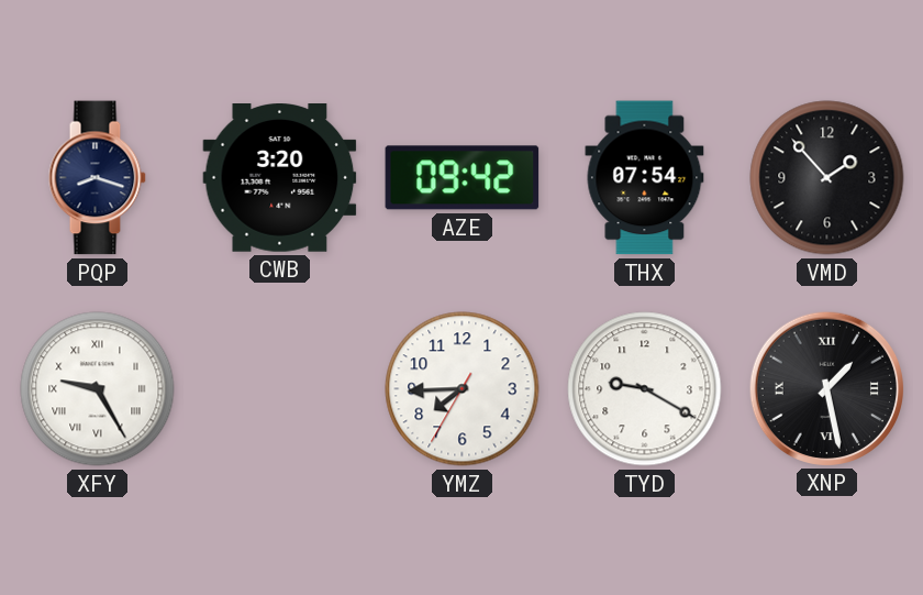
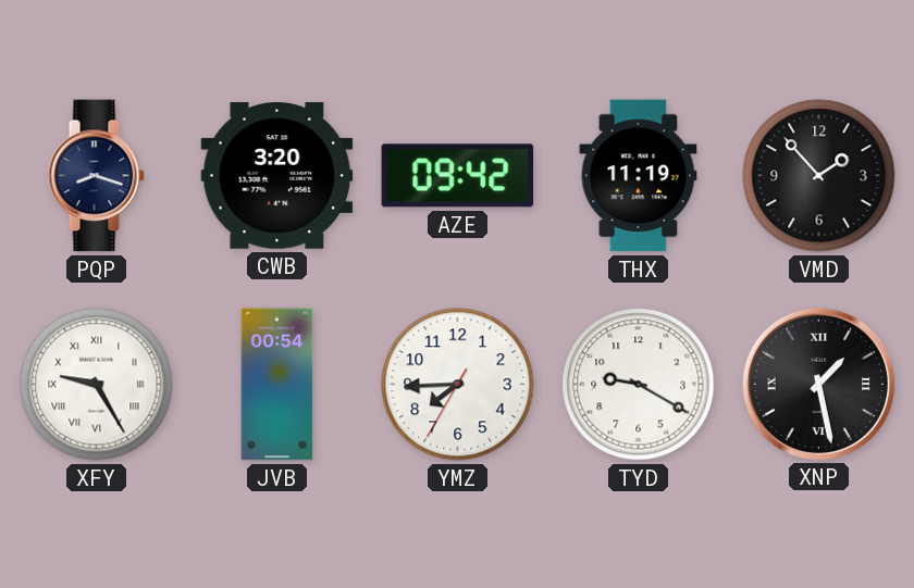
THX: 07:54 -> 11:19 (639, 176)
JVB: none -> 00:54 (277, 385)
